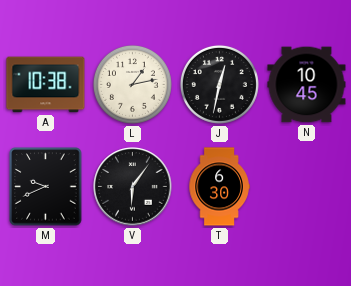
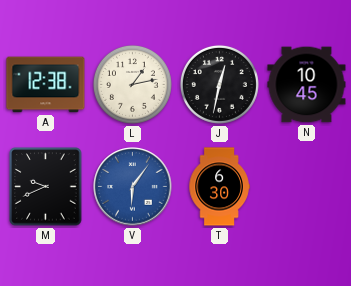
A: 10:38 -> 12:38 (46, 85)
V dial: black -> blue (133, 187)
